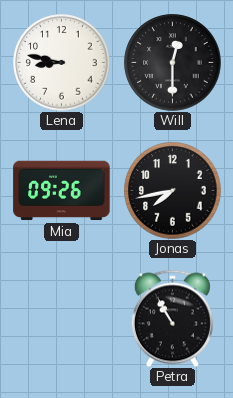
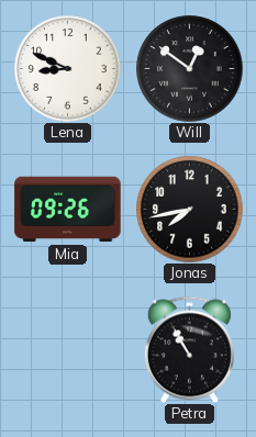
Lena: 8:47 -> 8:49 (68, 69)
Will: 12:30 -> 12:51 (190, 69)
